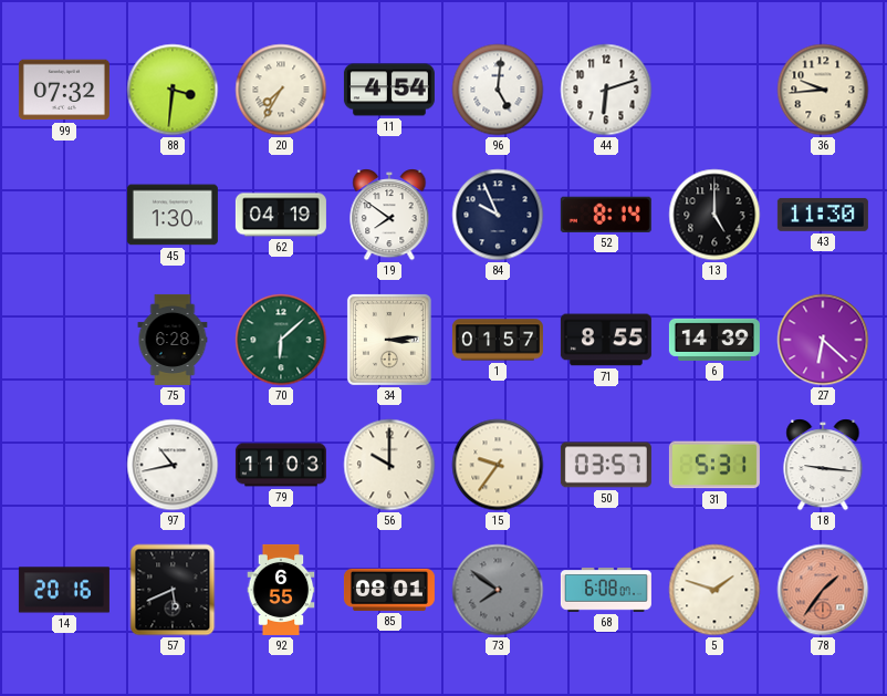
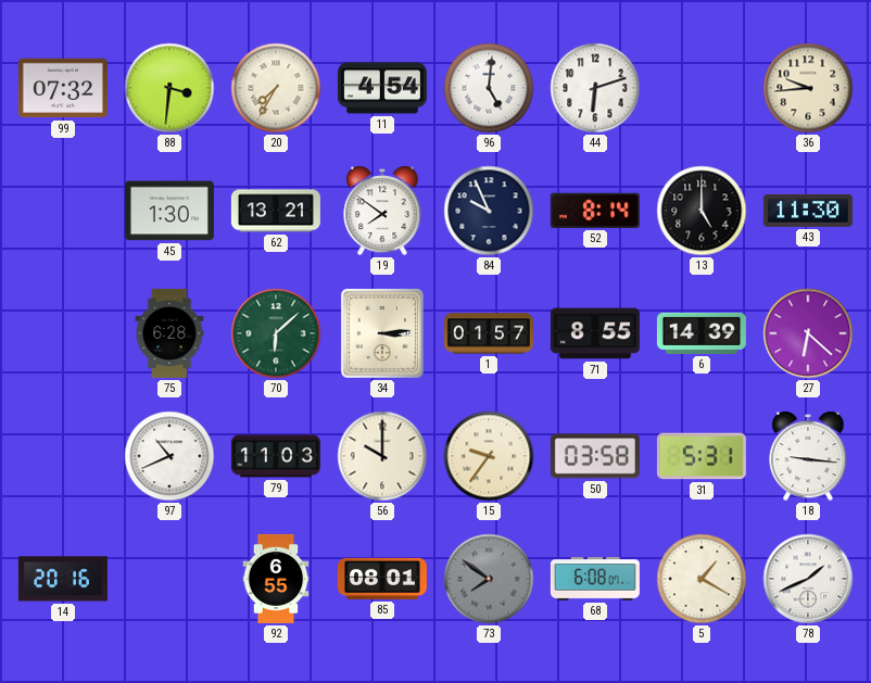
62: 04:19 -> 13:21 (276, 211)
97: 10:43 -> 10:41 (169, 456)
50: 03:57 -> 03:58 (595, 456)
57: 5:41 -> none (173, 590)
5: 1:48 -> 1:20 (702, 579)
78: 1:36 -> 1:41 (808, 579)
78 dial: salmon -> white (808, 579)
